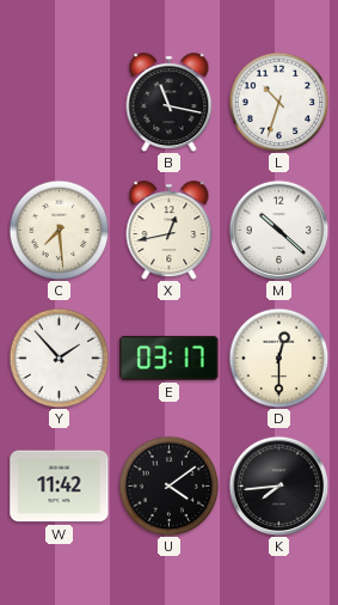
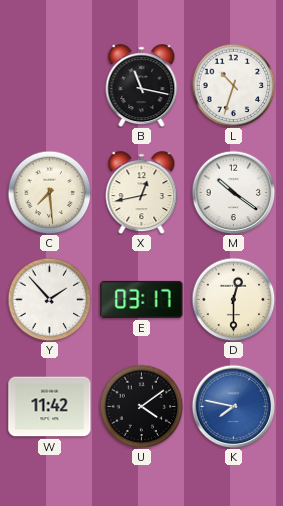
M: 10:22 -> 10:21 (233, 192)
K: 7:44 -> 7:47 (233, 406)
K dial: black -> blue (233, 406)
